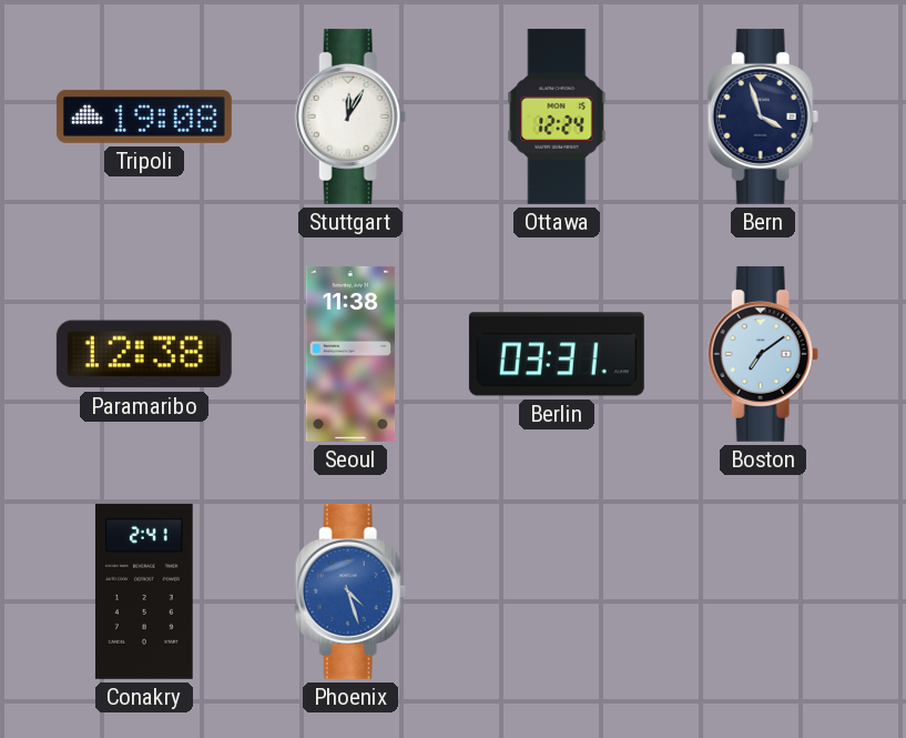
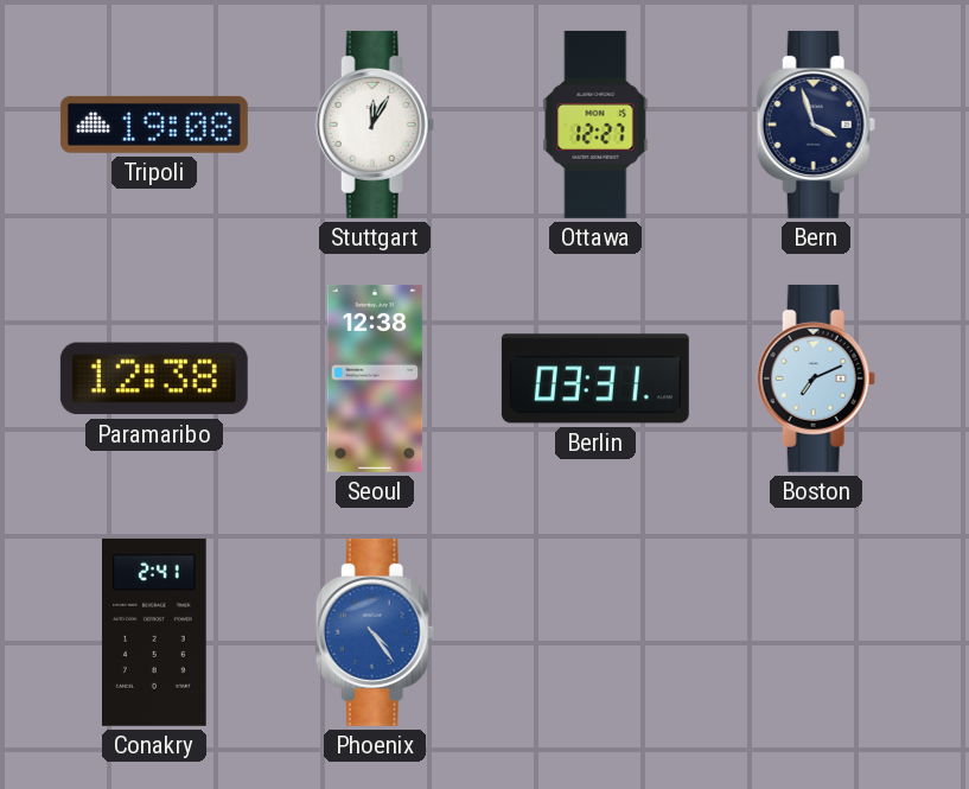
Ottawa: 12:24 -> 12:27 (595, 125)
Seoul: 11:38 -> 12:38 (375, 378)
Boston: 7:09 -> 7:11 (816, 378)
Phoenix: 4:27 -> 4:24 (375, 632)
